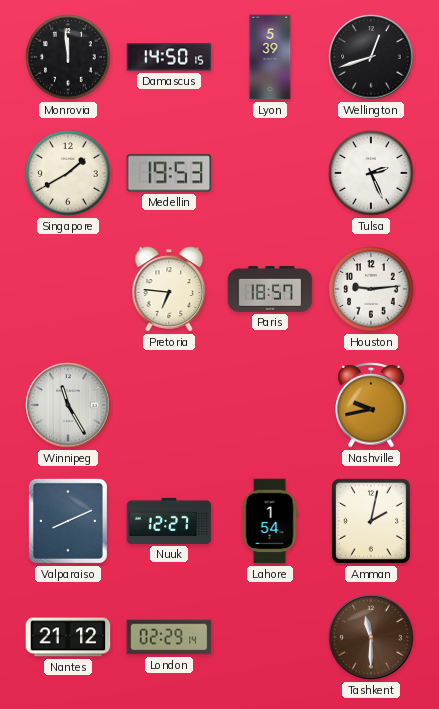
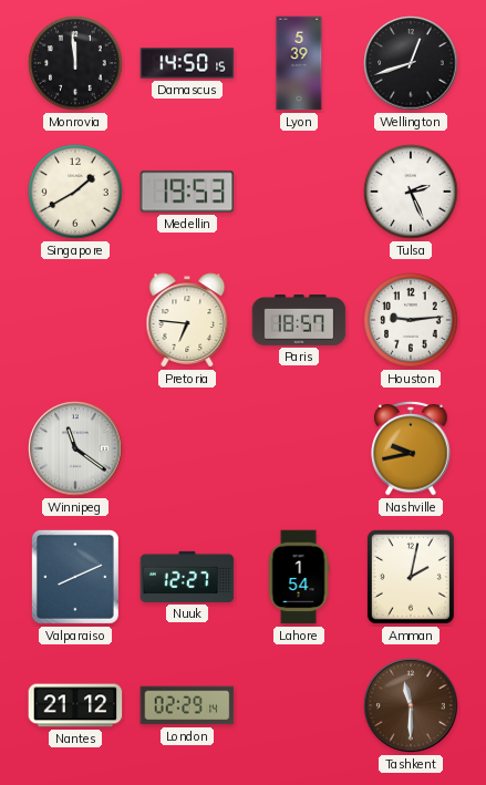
Winnipeg: 11:25 -> 11:21 (75, 448)
